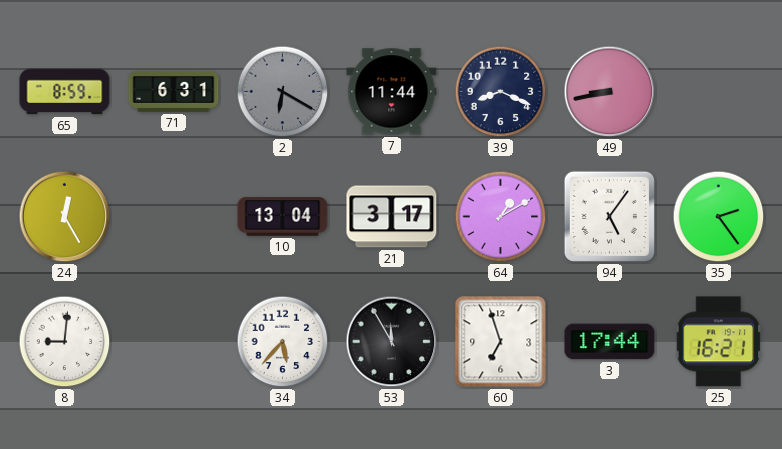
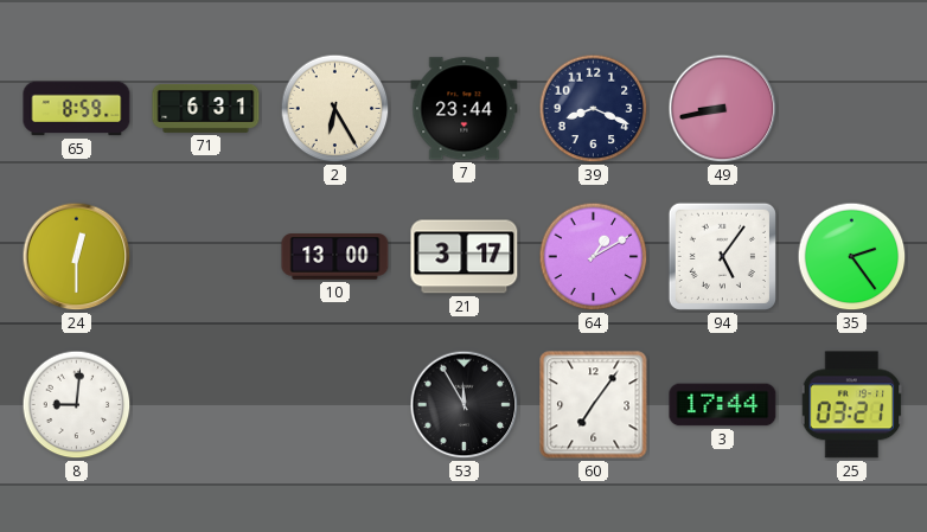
2: 6:20 -> 6:25 (335, 109)
2 dial: grey -> cream (335, 109)
7: 11:44 -> 23:44 (465, 109)
24: 12:25 -> 12:30 (77, 257)
10: 13:04 -> 13:00 (335, 257)
34: 5:37 -> none (283, 342)
60: 6:57 -> 7:06 (594, 405)
25: 16:21 -> 03:21 (852, 405)
